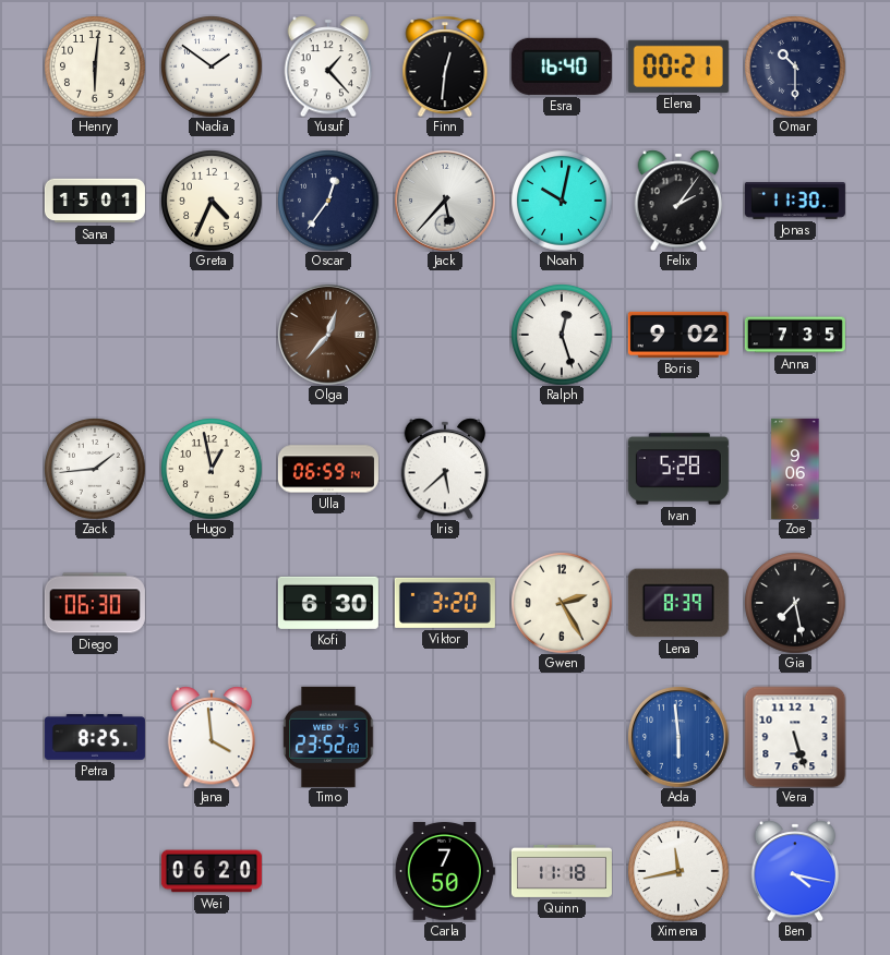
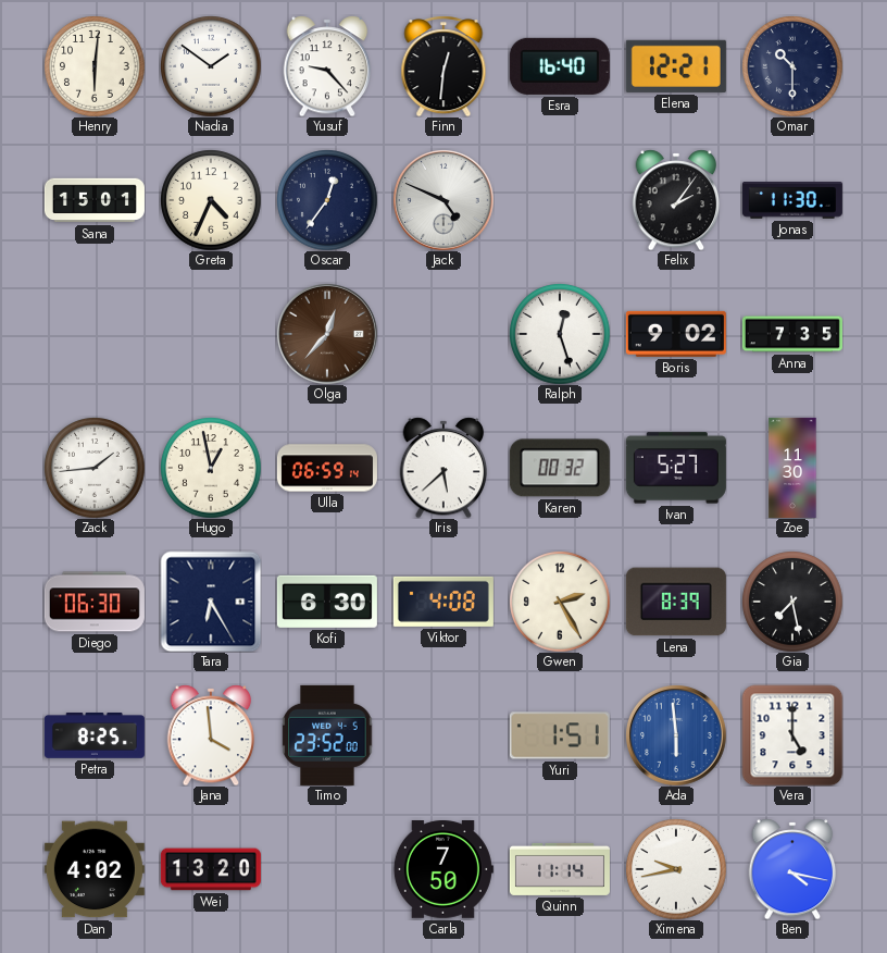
Yusuf: 1:23 -> 9:23 (327, 66)
Elena: 00:21 -> 12:21 (676, 66)
Jack: 5:37 -> 4:49 (443, 200)
Noah: 10:02 -> none (562, 201)
Karen: none -> 00:32 (560, 468)
Ivan: 5:28 -> 5:27 (676, 468)
Zoe: 9:06 -> 11:30 (792, 468)
Tara: none -> 6:25 (211, 602)
Viktor: 3:20 -> 4:08 (443, 602)
Yuri: none -> 1:51 (560, 735)
Vera: 5:27 -> 5:00 (792, 735)
Dan: none -> 4:02 (95, 869)
Wei: 06:20 -> 13:20 (211, 869)
Quinn: 11:18 -> 11:14 (560, 869)
Ximena: 11:43 -> 9:43 (676, 869)
